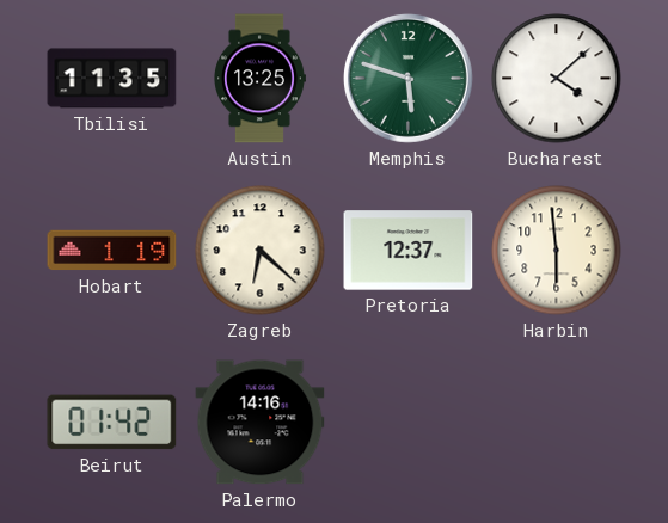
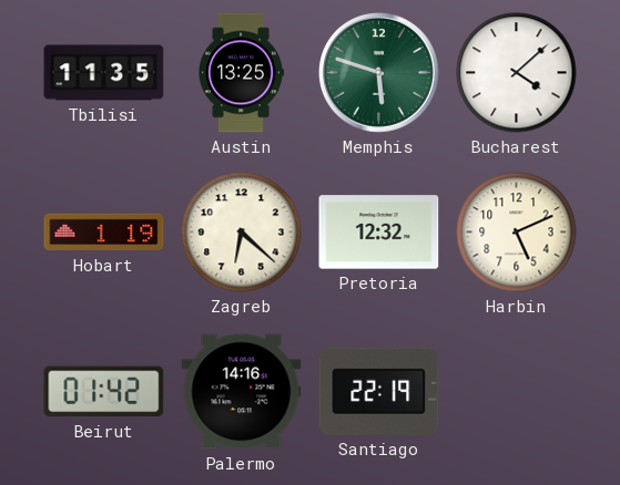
Pretoria: 12:37 -> 12:32 (379, 233)
Harbin: 5:59 -> 5:11 (517, 233)
Santiago: none -> 22:19 (379, 391)
